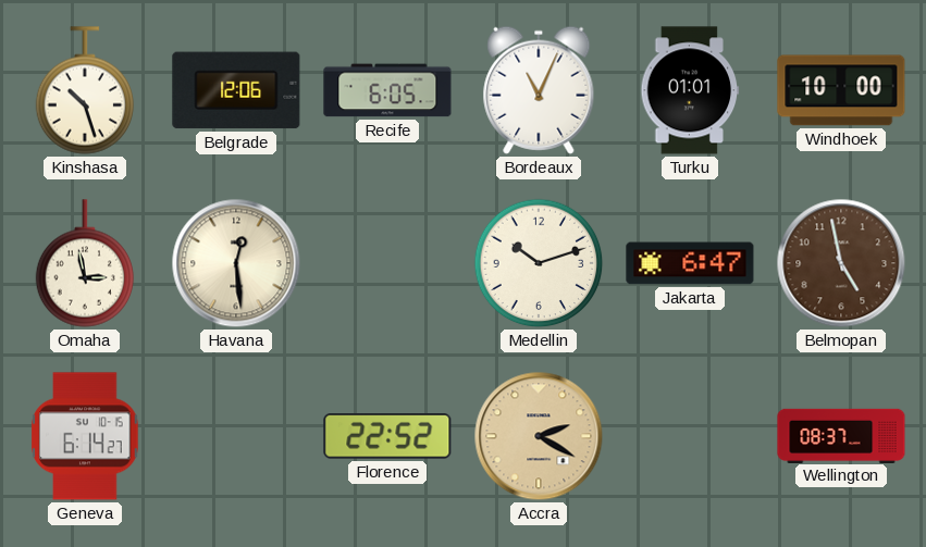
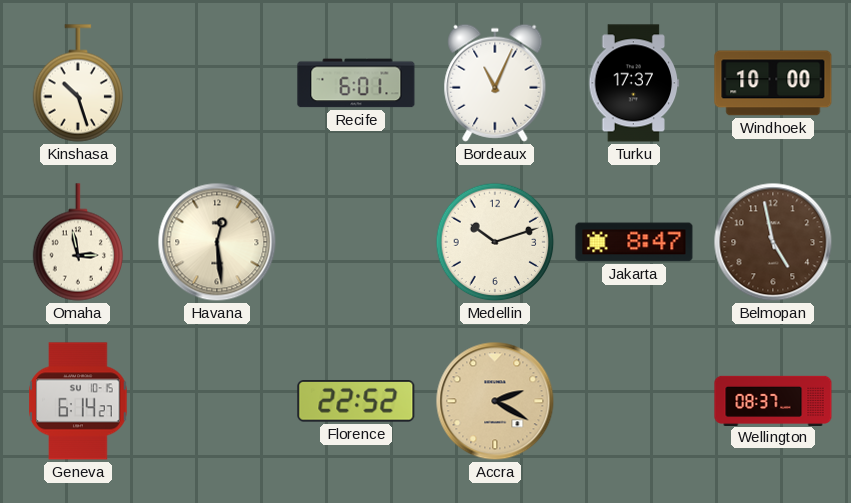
Belgrade: 12:06 -> none (236, 90)
Recife: 6:05 -> 6:01 (356, 83)
Turku: 01:01 -> 17:37 (634, 83)
Jakarta: 6:47 -> 8:47 (634, 242)
